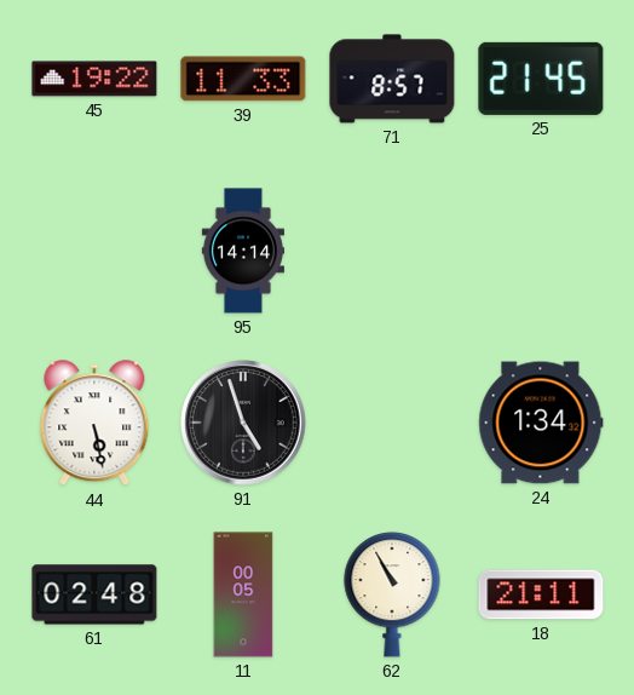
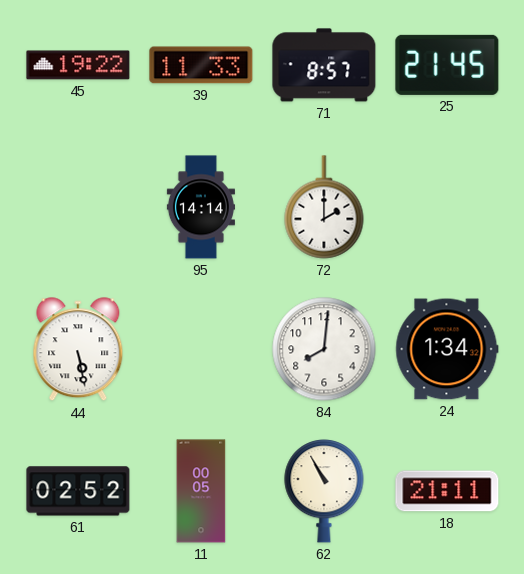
72: none -> 2:00 (324, 207)
91: 4:57 -> none (243, 423)
84: none -> 8:01 (324, 349)
61: 02:48 -> 02:52 (78, 491)
